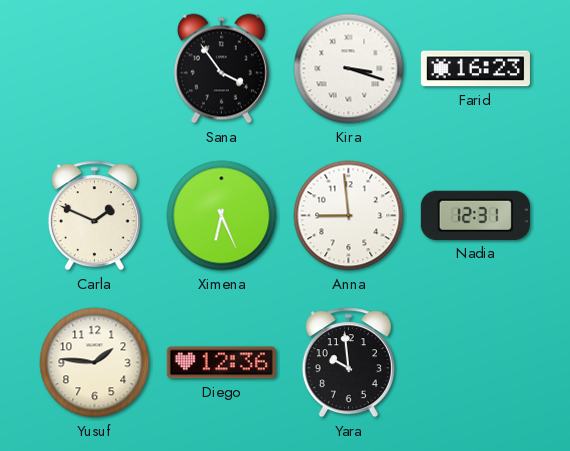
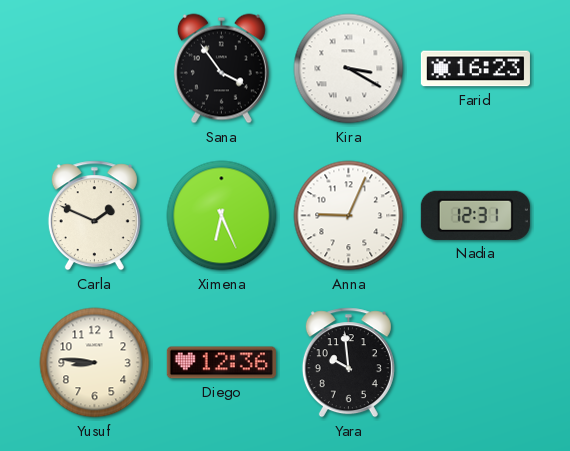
Kira: 3:18 -> 3:20 (349, 69)
Anna: 8:59 -> 9:04 (349, 216)
Yusuf: 1:46 -> 8:46 (95, 363)
